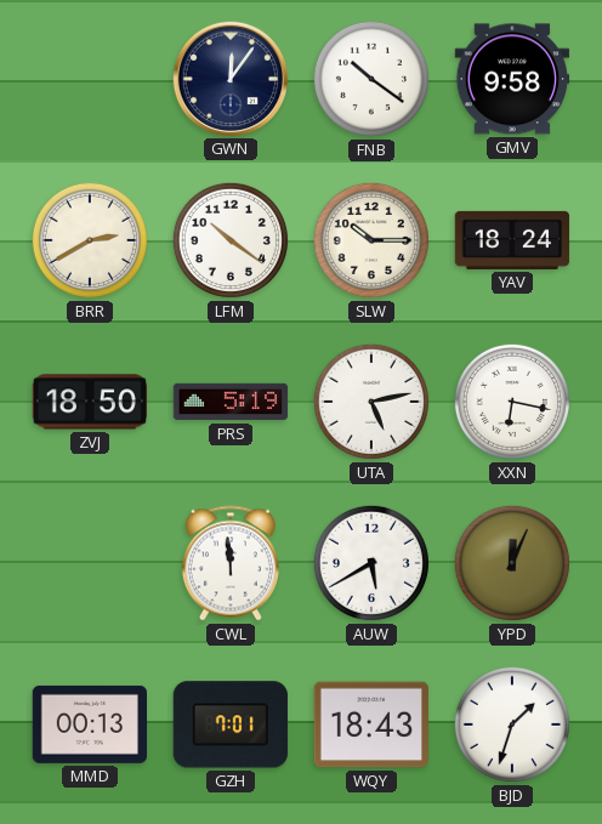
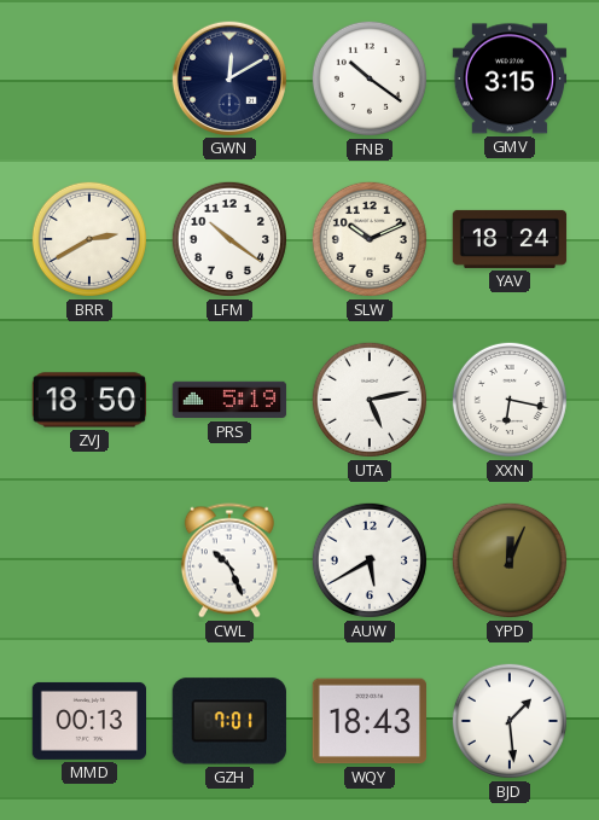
GWN: 12:06 -> 12:10 (228, 77)
GMV: 9:58 -> 3:15 (510, 78)
SLW: 10:15 -> 10:11 (370, 239)
CWL: 11:59 -> 10:26 (229, 560)
BJD: 1:33 -> 1:29 (510, 721)
